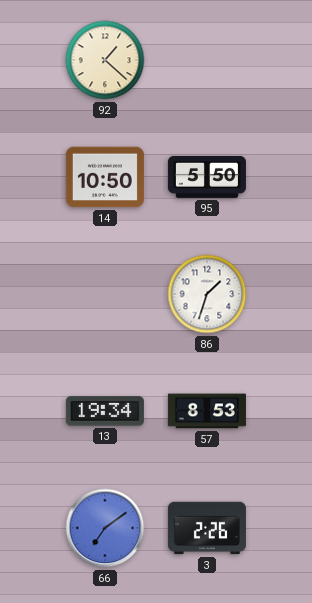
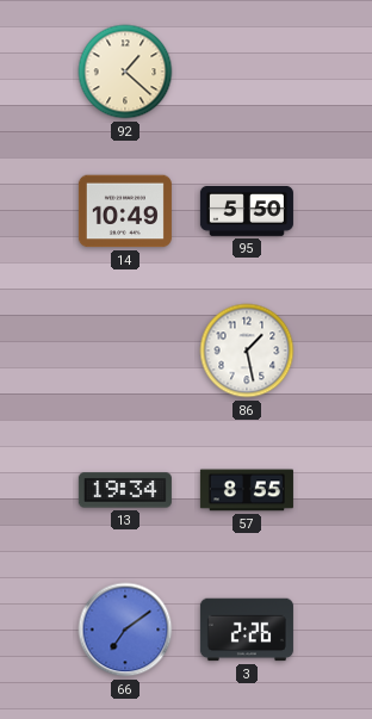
14: 10:50 -> 10:49 (125, 211)
86: 1:33 -> 1:28 (247, 351)
57: 8:53 -> 8:55 (247, 490)
